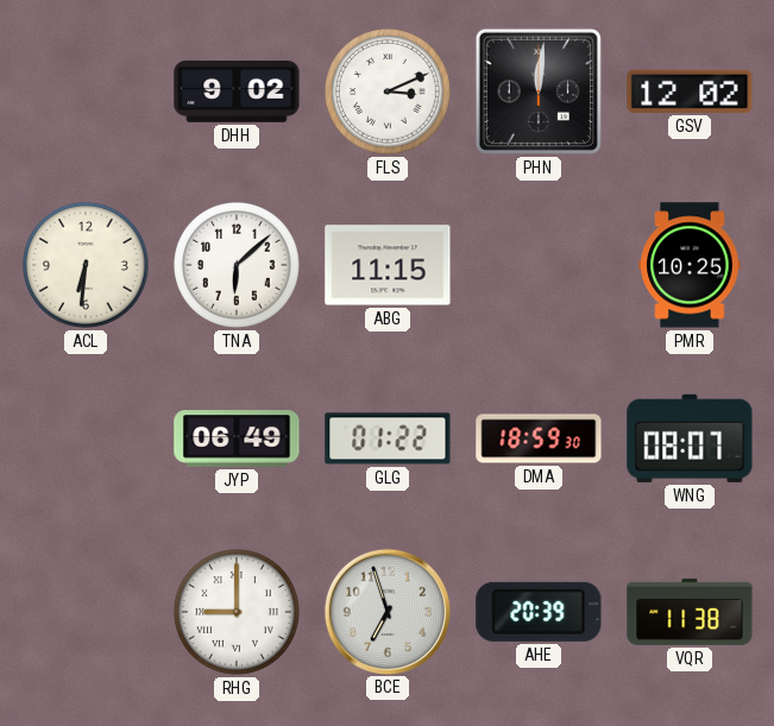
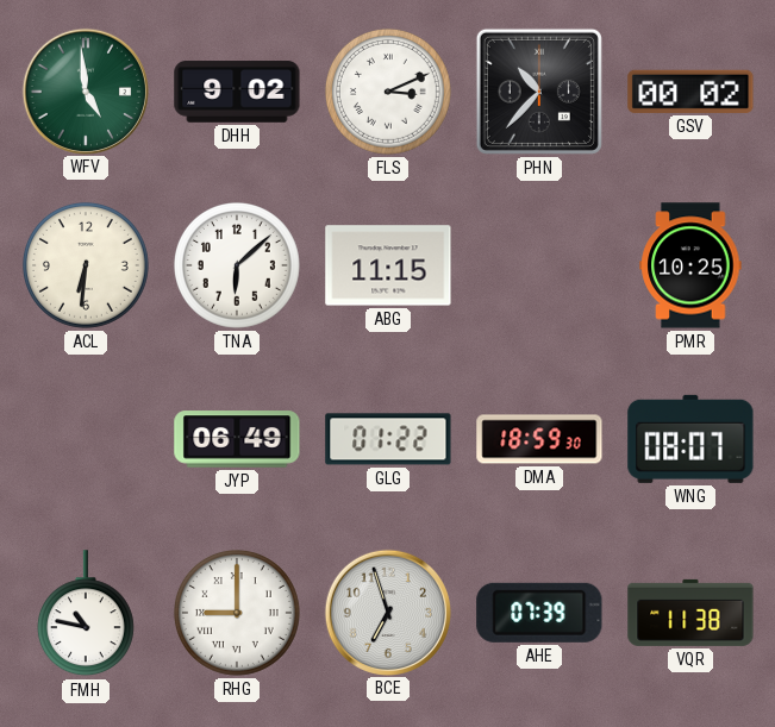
WFV: none -> 4:59 (85, 90)
PHN: 12:01 -> 10:37 (539, 92)
GSV: 12:02 -> 00:02 (690, 92)
FMH: none -> 10:47 (86, 614)
AHE: 20:39 -> 07:39 (539, 613)
